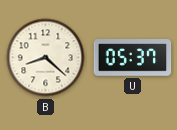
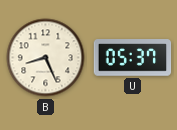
B: 8:22 -> 8:26 (46, 58)
